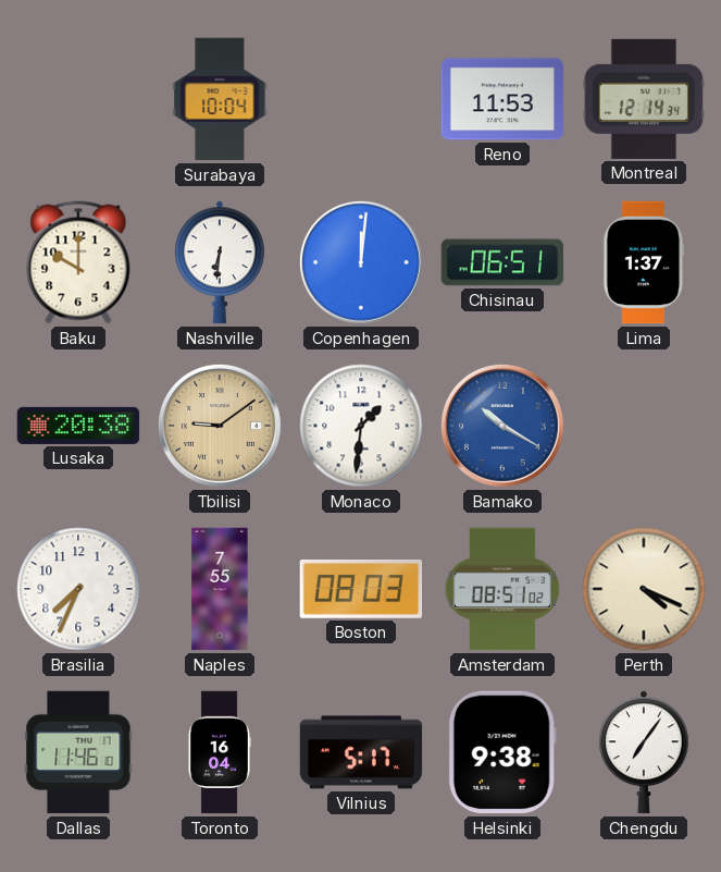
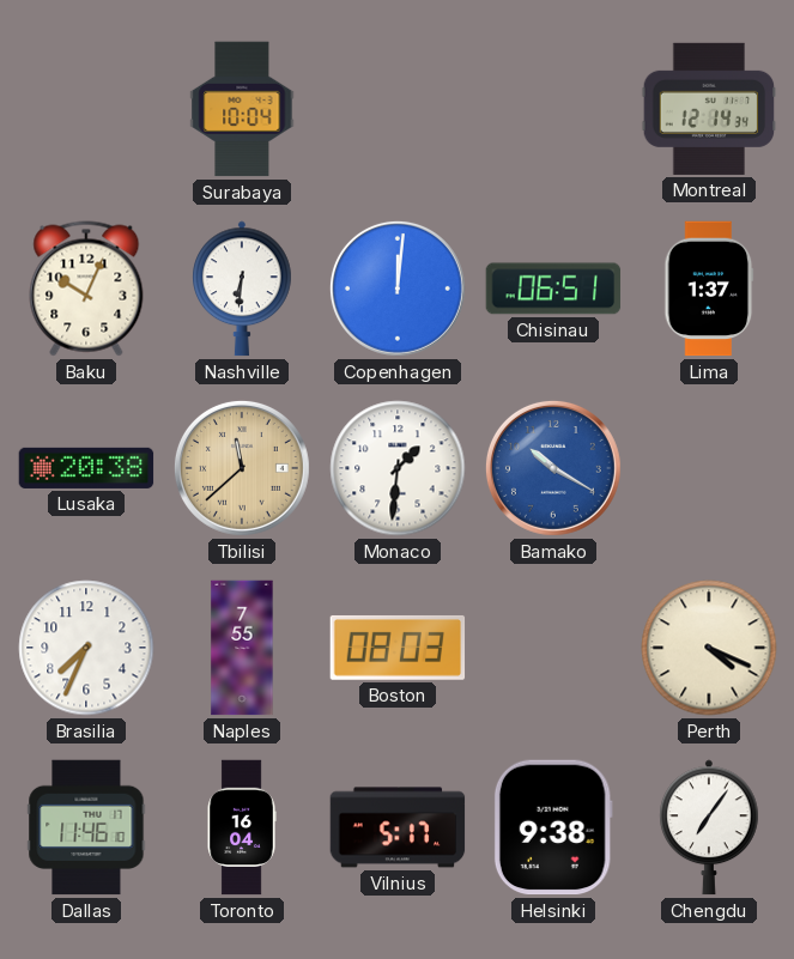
Reno: 11:53 -> none (502, 99)
Baku: 10:00 -> 10:04 (86, 289)
Tbilisi: 9:09 -> 11:38 (242, 468)
Amsterdam: 08:51 -> none (502, 589)
